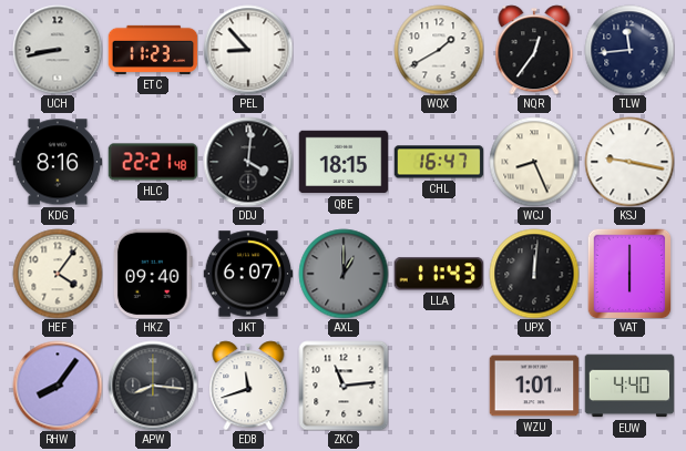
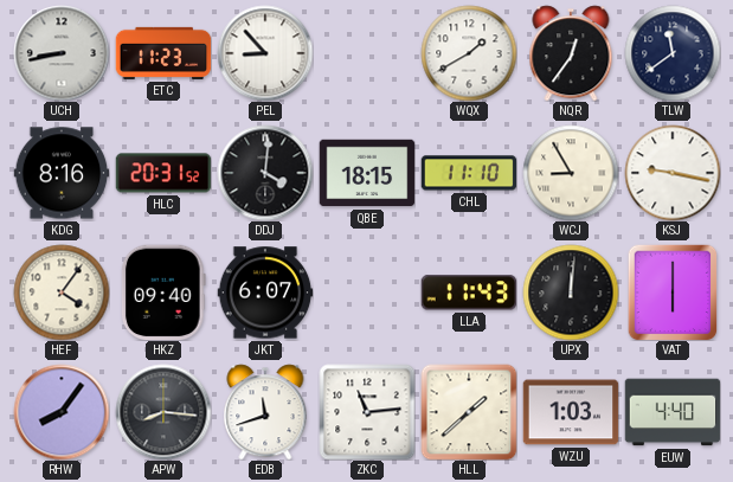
TLW: 11:44 -> 11:39 (673, 53)
HLC: 22:21 -> 20:31 (163, 173)
CHL: 16:47 -> 11:10 (469, 173)
WCJ: 8:26 -> 8:55 (571, 173)
AXL: 1:00 -> none (344, 274)
HLL: none -> 1:38 (469, 412)
WZU: 1:01 -> 1:03 (571, 412)
